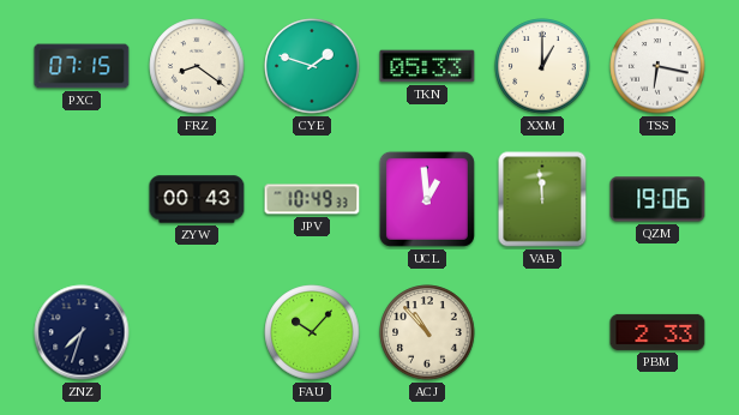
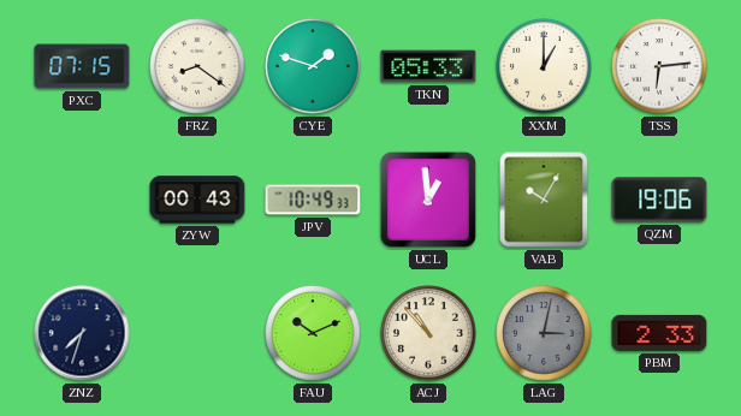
TSS: 6:17 -> 6:14 (659, 66)
VAB: 11:59 -> 10:05 (544, 200)
FAU: 10:07 -> 10:11 (313, 333)
LAG: none -> 3:02 (544, 333)
